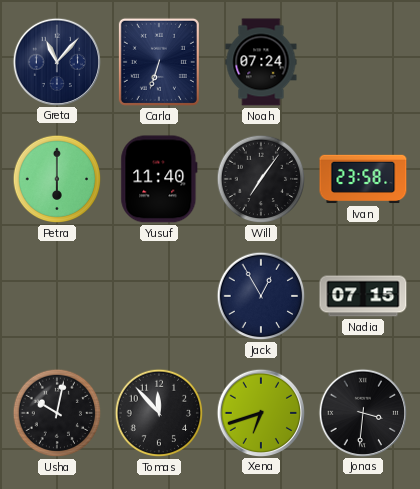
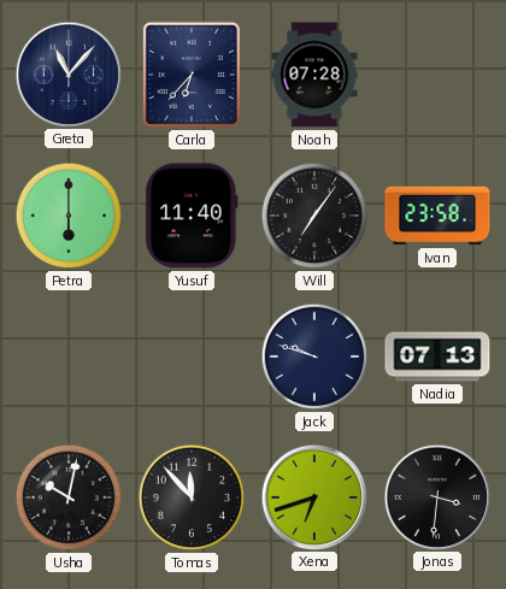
Carla: 6:33 -> 6:37 (192, 75)
Noah: 07:24 -> 07:28 (314, 75)
Jack: 12:55 -> 9:48 (314, 357)
Nadia: 07:15 -> 07:13 (437, 357)
